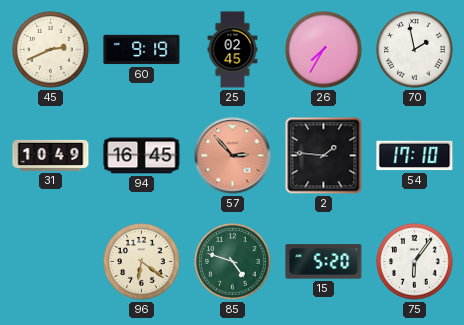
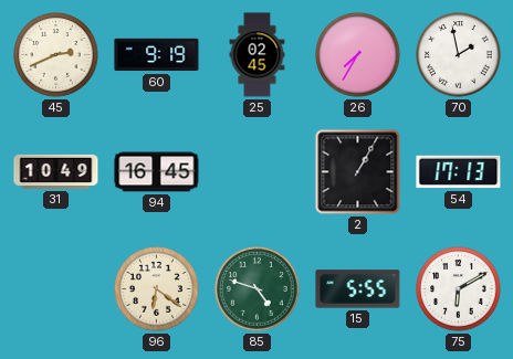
57: 2:53 -> none (233, 156)
2: 1:46 -> 1:05 (358, 172)
54: 17:10 -> 17:13 (459, 172)
15: 5:20 -> 5:55 (358, 289)
75: 6:06 -> 6:10 (459, 289)
